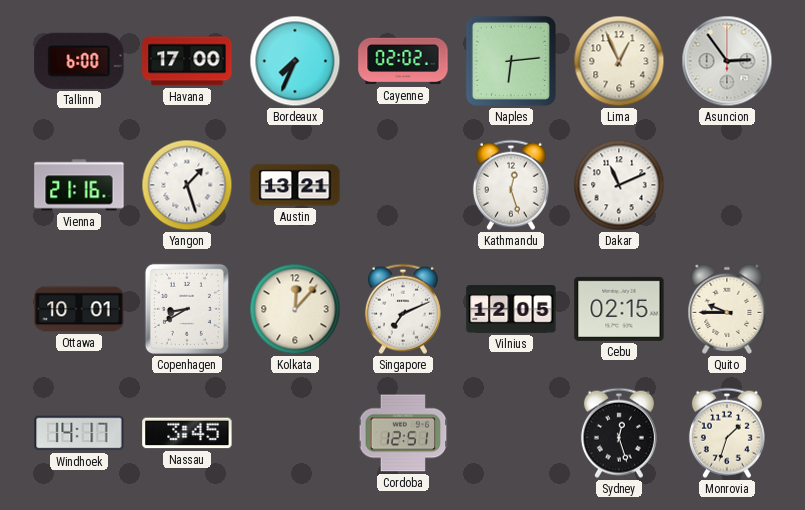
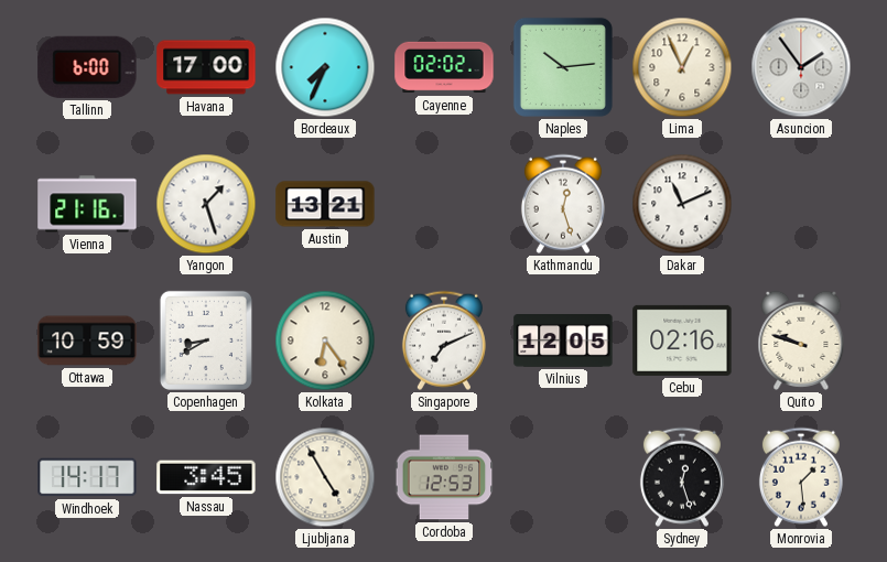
Naples: 6:14 -> 10:14 (563, 67)
Asuncion: 2:54 -> 1:54 (801, 67)
Ottawa: 10:01 -> 10:59 (87, 341)
Kolkata: 12:07 -> 6:24 (325, 341)
Cebu: 02:15 -> 02:16 (682, 341)
Quito: 9:45 -> 9:48 (801, 341)
Ljubljana: none -> 4:55 (325, 477)
Cordoba: 12:51 -> 12:53 (444, 477)
Monrovia: 1:33 -> 1:29 (801, 477)
